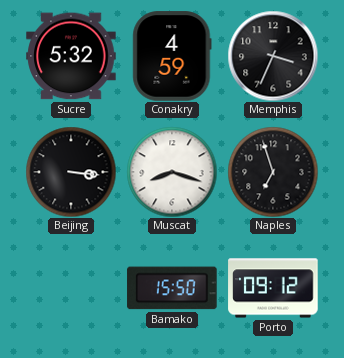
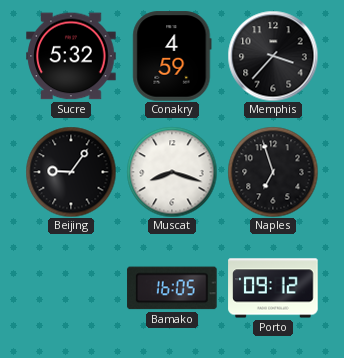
Memphis: 3:34 -> 3:37 (273, 56)
Beijing: 3:16 -> 9:06 (71, 172)
Bamako: 15:50 -> 16:05 (172, 288)
